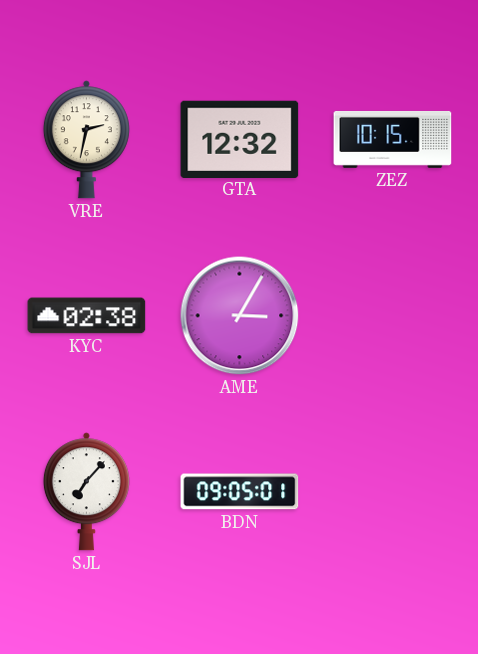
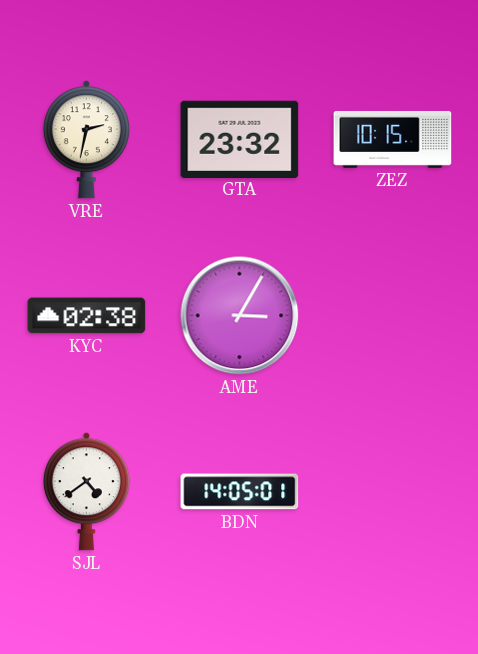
GTA: 12:32 -> 23:32 (240, 139)
SJL: 7:07 -> 4:39 (86, 492)
BDN: 09:05 -> 14:05 (240, 492)
